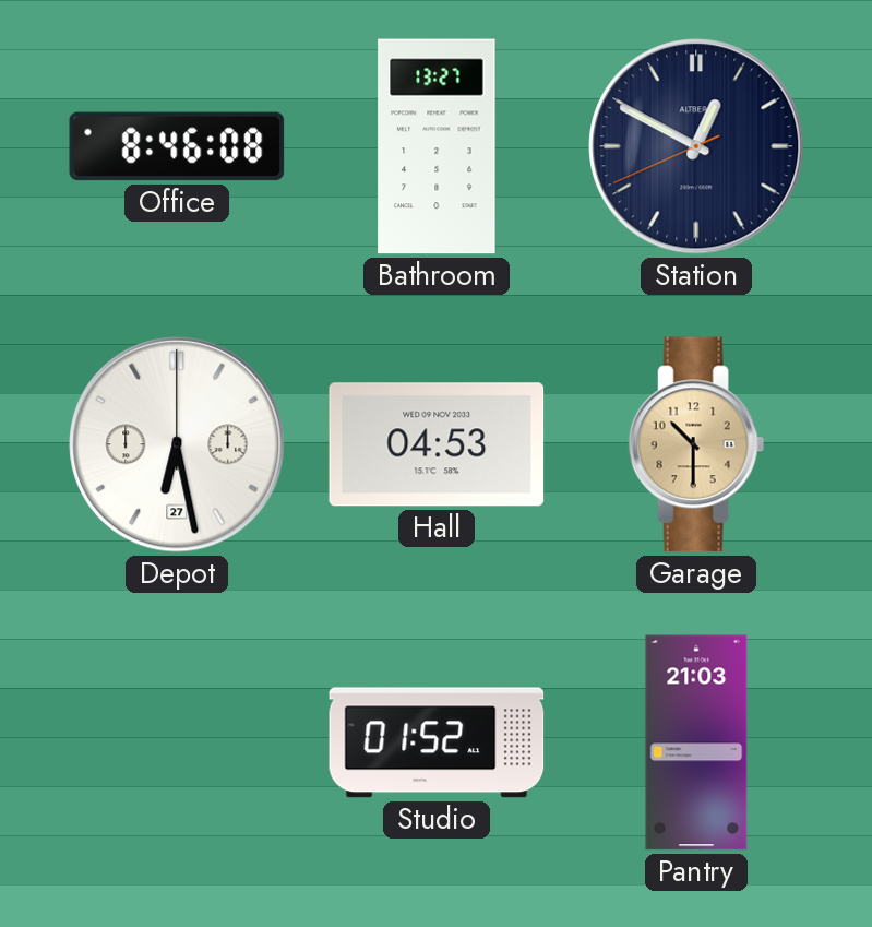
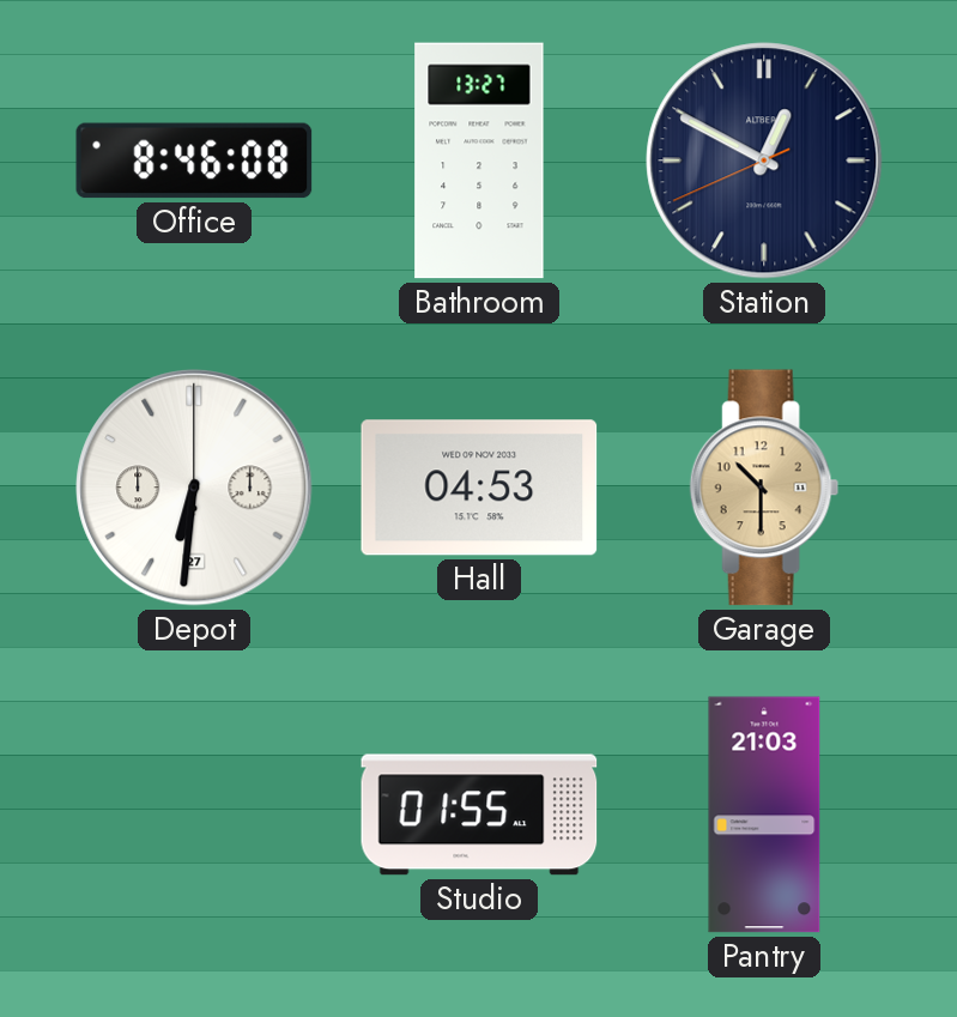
Depot: 6:28 -> 6:31 (194, 488)
Studio: 01:52 -> 01:55 (479, 815)
